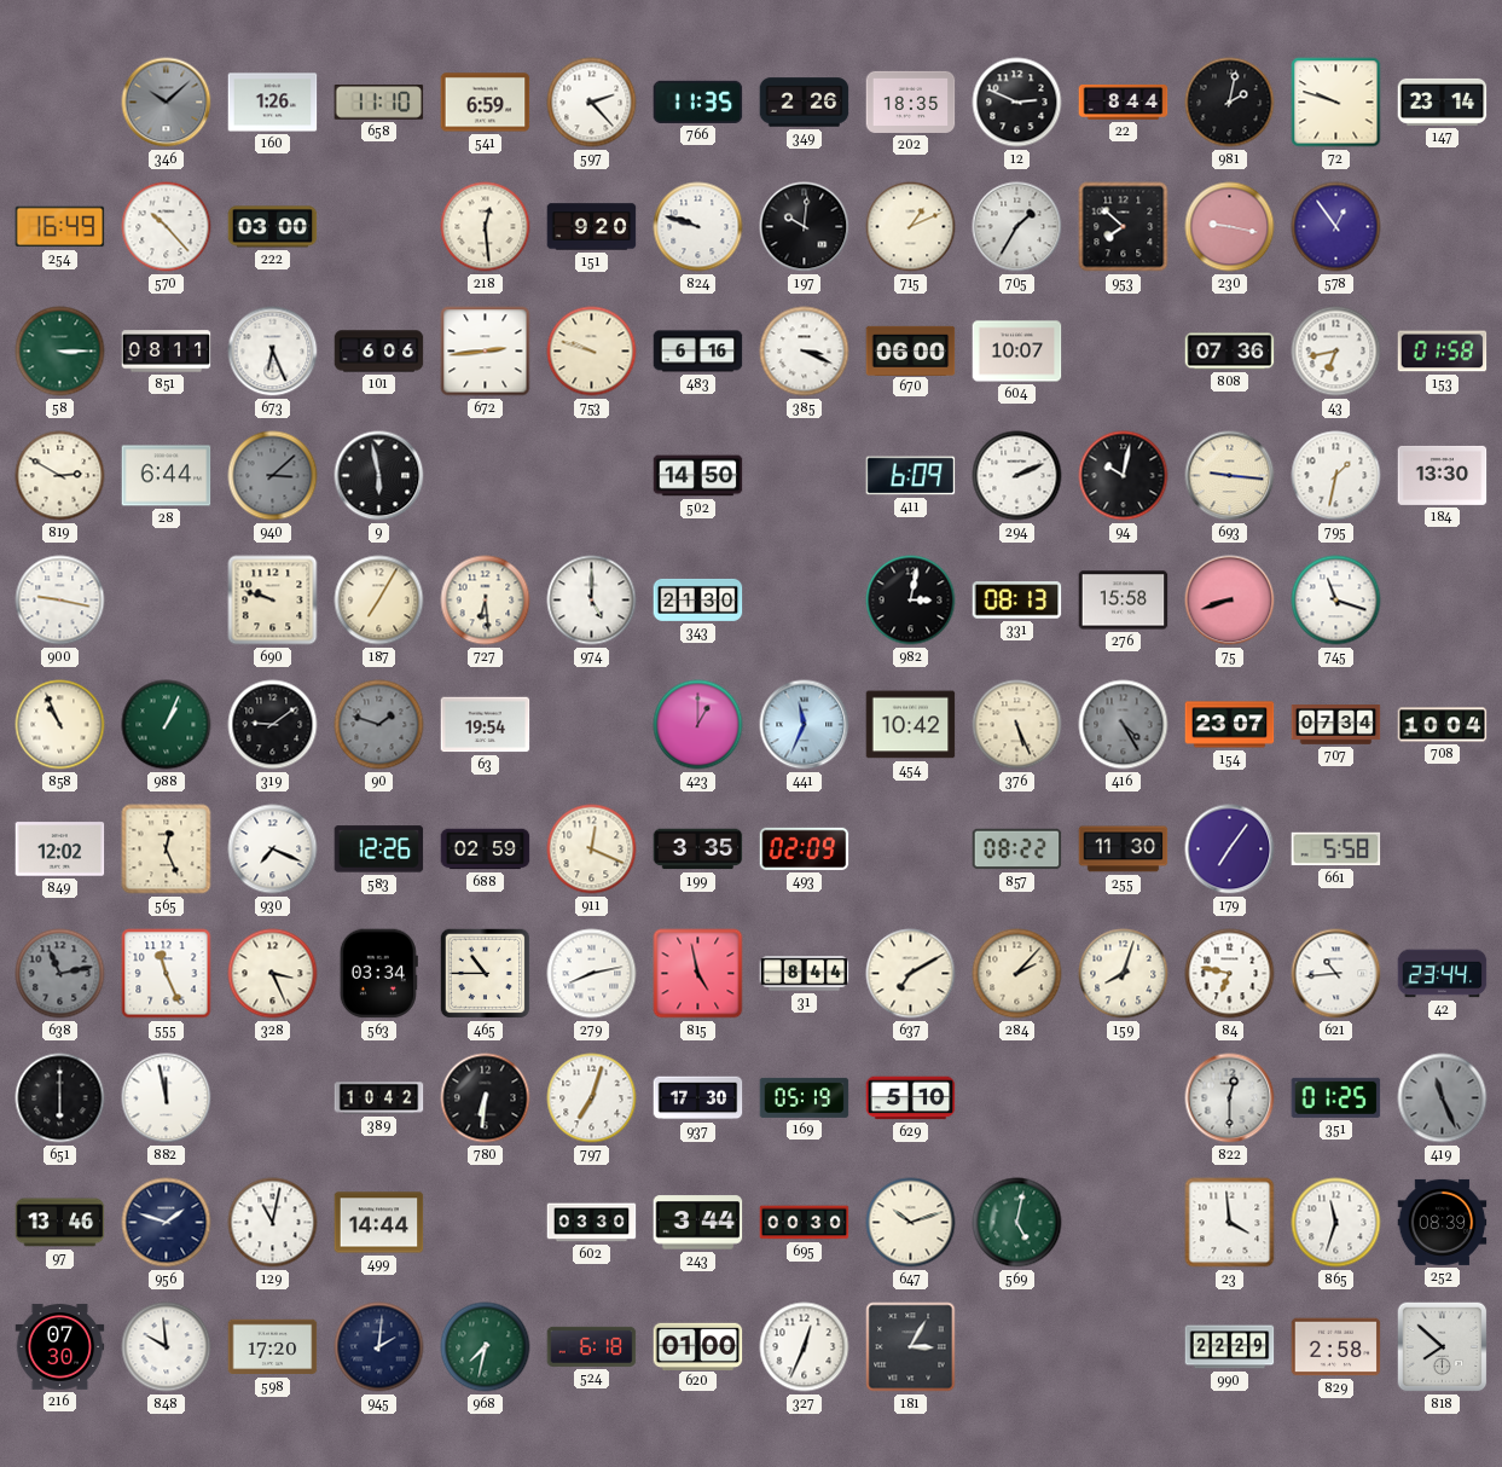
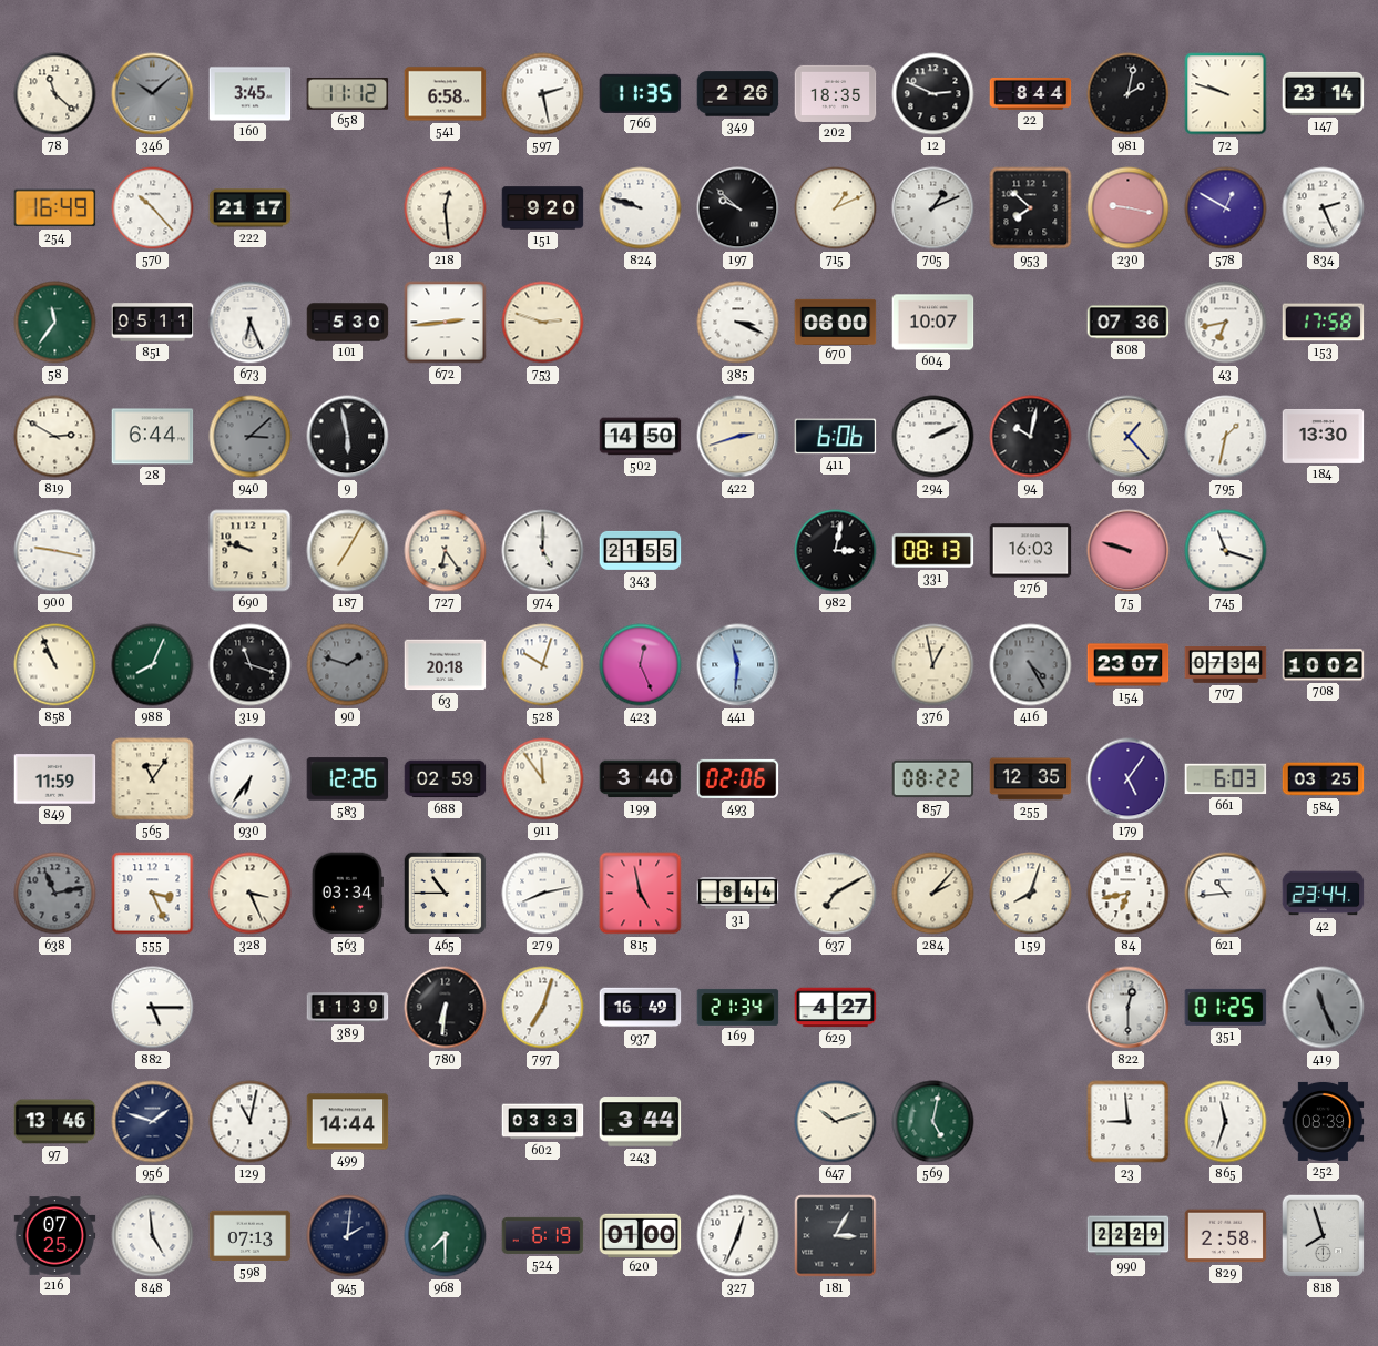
78: none -> 11:22 (55, 94)
160: 1:26 -> 3:45 (251, 94)
658: 11:10 -> 11:12 (348, 94)
541: 6:59 -> 6:58 (446, 94)
597: 2:23 -> 2:28 (543, 94)
222: 03:00 -> 21:17 (251, 208)
197: 10:01 -> 9:52 (738, 208)
705: 1:35 -> 1:11 (933, 208)
578: 12:54 -> 12:50 (1226, 208)
834: none -> 2:26 (1324, 208)
58: 3:15 -> 11:36 (55, 323)
851: 08:11 -> 05:11 (153, 323)
101: 6:06 -> 5:30 (348, 323)
753: 9:48 -> 2:48 (543, 323)
483: 6:16 -> none (698, 352)
153: 01:58 -> 17:58 (1324, 323)
422: none -> 2:42 (738, 437)
411: 6:09 -> 6:06 (836, 437)
693: 9:16 -> 1:23 (1129, 437)
727: 6:29 -> 6:24 (446, 551)
343: 21:30 -> 21:55 (641, 550)
276: 15:58 -> 16:03 (1031, 551)
75: 8:42 -> 9:48 (1129, 551)
988: 1:04 -> 8:04 (153, 665)
319: 9:09 -> 11:18 (251, 665)
63: 19:54 -> 20:18 (446, 665)
528: none -> 10:03 (543, 665)
423: 1:00 -> 12:26 (641, 665)
441: 11:34 -> 11:31 (738, 665)
454: 10:42 -> none (911, 725)
376: 5:26 -> 12:58 (933, 665)
708: 10:04 -> 10:02 (1324, 665)
849: 12:02 -> 11:59 (55, 779)
565: 12:26 -> 11:06 (153, 779)
930: 7:19 -> 6:36 (251, 779)
911: 12:19 -> 11:54 (543, 779)
199: 3:35 -> 3:40 (641, 779)
493: 02:09 -> 02:06 (738, 778)
255: 11:30 -> 12:35 (1031, 779)
179: 7:06 -> 5:06 (1129, 779)
661: 5:58 -> 6:03 (1226, 779)
584: none -> 03:25 (1324, 779)
555: 11:26 -> 3:26 (153, 894)
84: 6:47 -> 6:43 (1129, 894)
651: 6:00 -> none (60, 1098)
882: 11:58 -> 5:15 (153, 1008)
389: 10:42 -> 11:39 (348, 1008)
937: 17:30 -> 16:49 (641, 1008)
169: 05:19 -> 21:34 (738, 1007)
629: 5:10 -> 4:27 (836, 1008)
602: 03:30 -> 03:33 (543, 1122)
695: 00:30 -> none (805, 1223)
23: 3:59 -> 8:59 (1129, 1122)
216: 07:30 -> 07:25 (55, 1236)
848: 9:59 -> 4:59 (153, 1236)
598: 17:20 -> 07:13 (251, 1236)
968: 7:32 -> 7:30 (446, 1236)
524: 6:18 -> 6:19 (543, 1235)
818: 7:52 -> 7:57 (1324, 1236)
